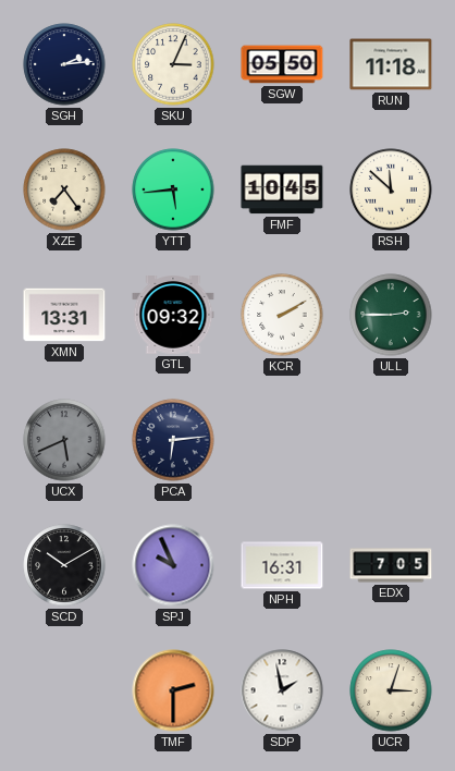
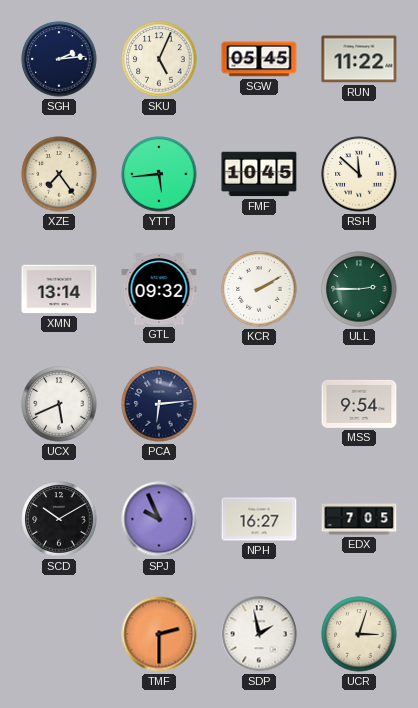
SKU: 3:04 -> 5:04 (159, 59)
SGW: 05:50 -> 05:45 (259, 59)
RUN: 11:18 -> 11:22 (359, 59)
XMN: 13:31 -> 13:14 (59, 289)
UCX dial: grey -> white (59, 404)
MSS: none -> 9:54 (359, 404)
NPH: 16:31 -> 16:27 (259, 519)
